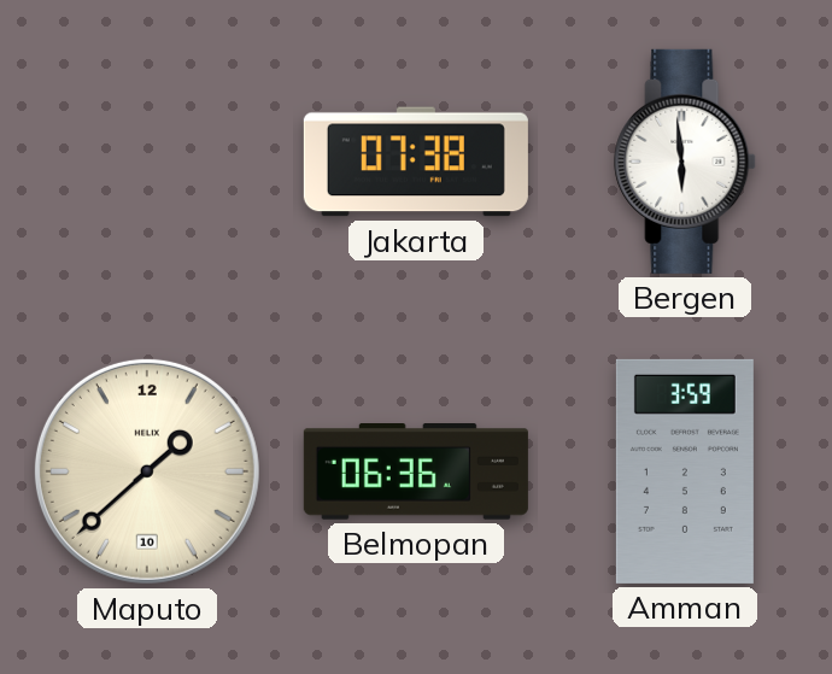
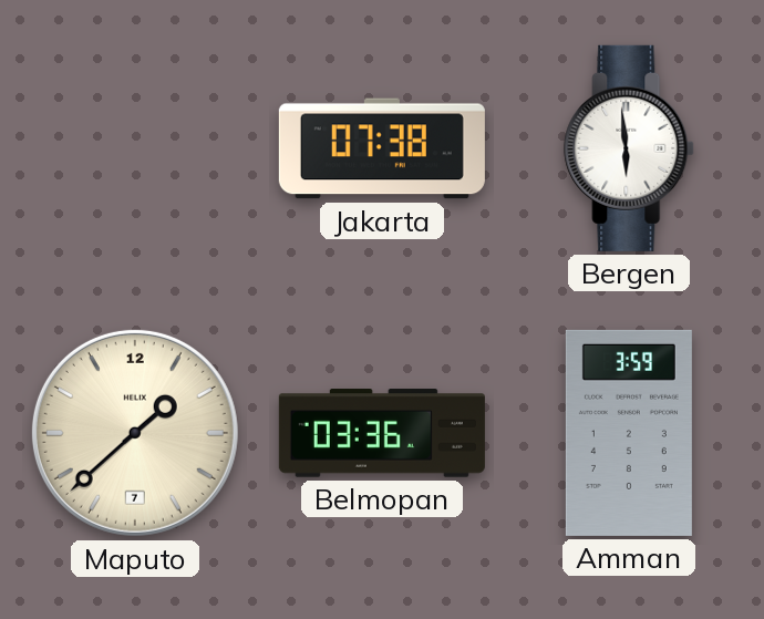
Maputo date: 10 -> 7 (135, 433)
Belmopan: 06:36 -> 03:36 (382, 434)
